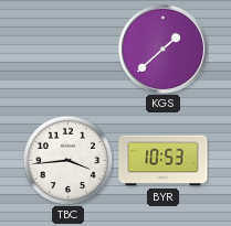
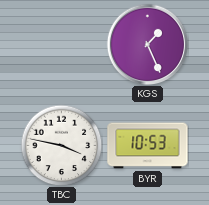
KGS: 1:38 -> 1:26 (147, 44)
TBC: 3:44 -> 3:47 (61, 145)
